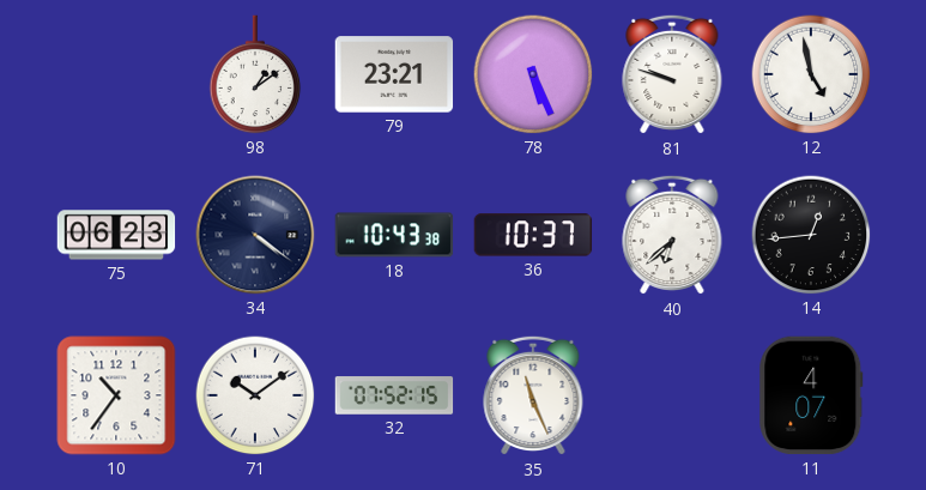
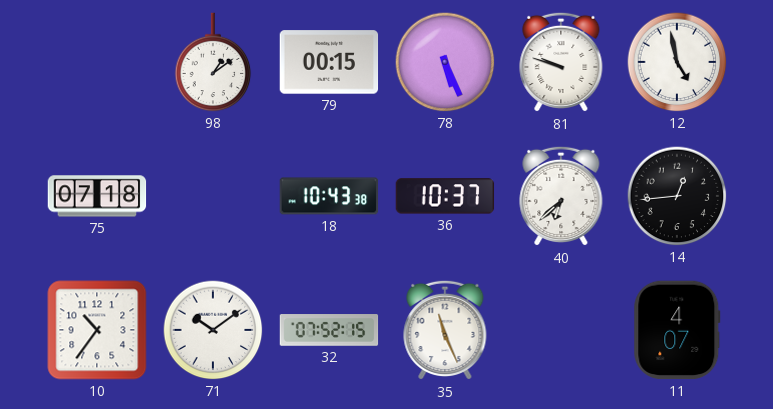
79: 23:21 -> 00:15 (329, 62)
75: 06:23 -> 07:18 (97, 196)
34: 4:21 -> none (255, 235)
